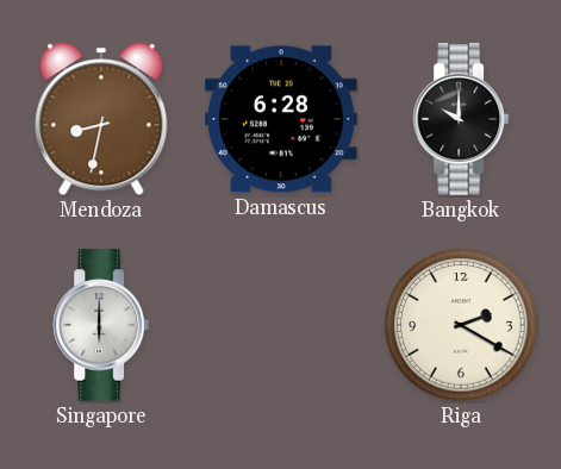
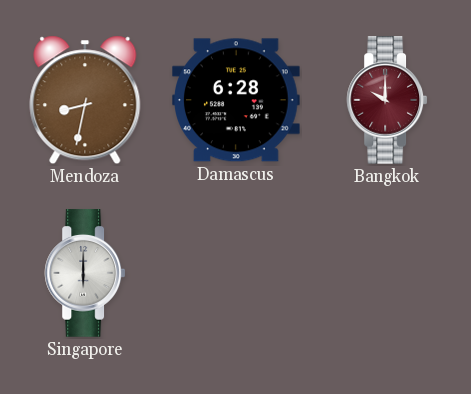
Bangkok dial: black -> burgundy (387, 100)
Riga: 2:20 -> none (461, 325)
